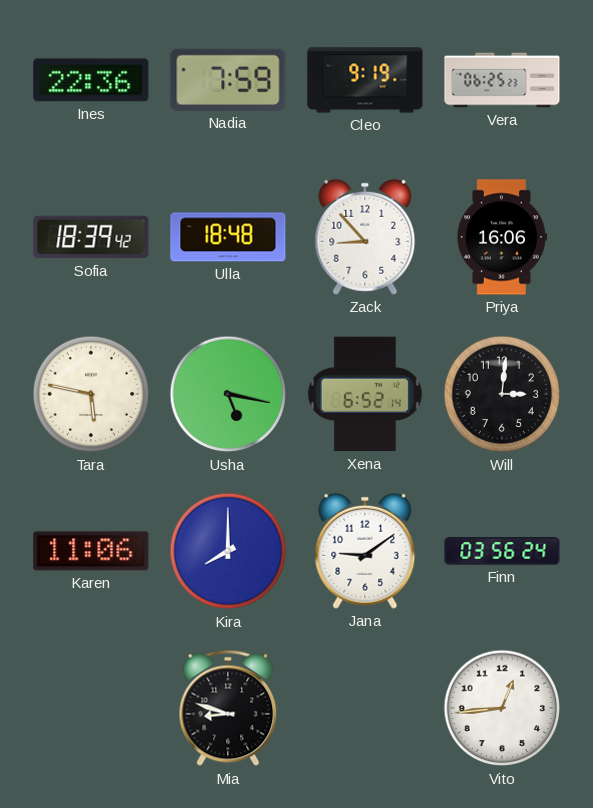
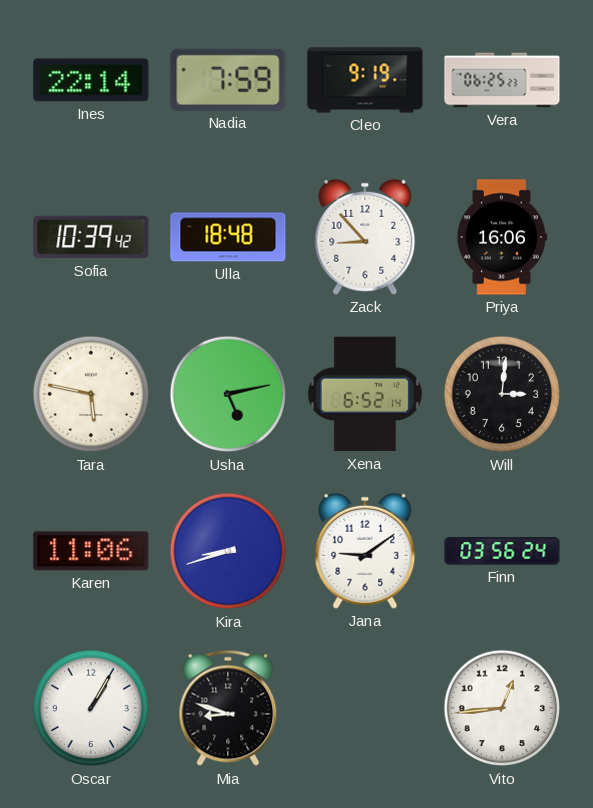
Ines: 22:36 -> 22:14 (91, 80)
Sofia: 18:39 -> 10:39 (91, 237)
Usha: 5:17 -> 5:13 (228, 394)
Kira: 8:00 -> 8:42 (228, 551)
Oscar: none -> 1:05 (91, 708)
